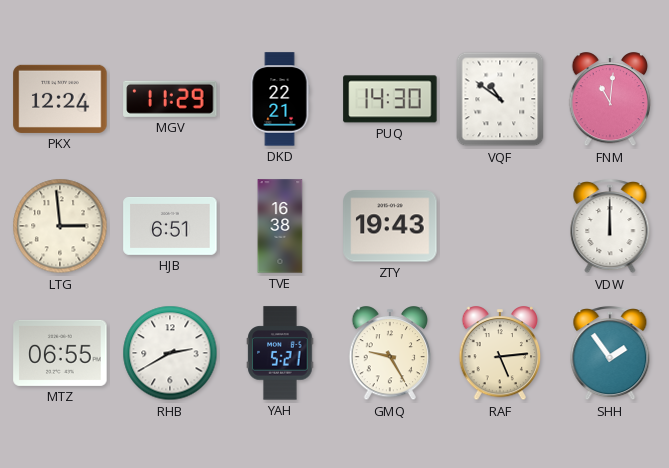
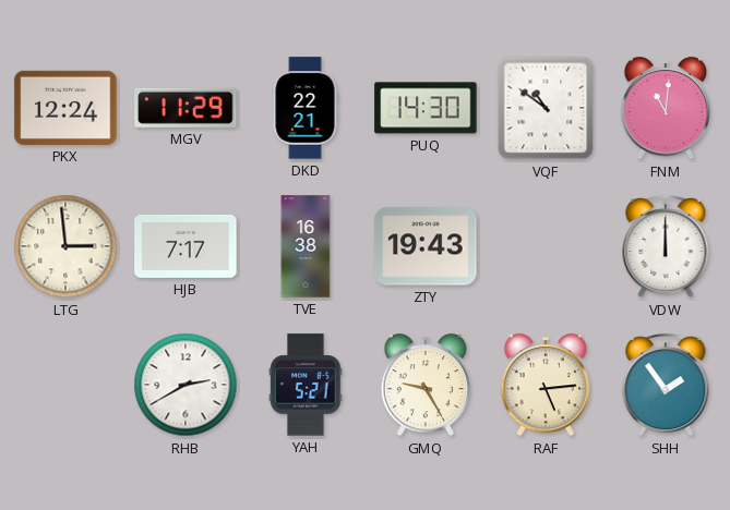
HJB: 6:51 -> 7:17 (186, 246)
MTZ: 06:55 -> none (60, 353)
